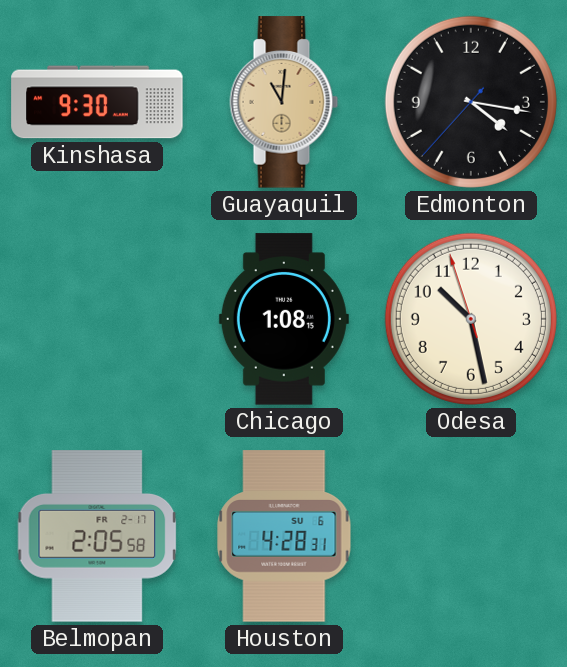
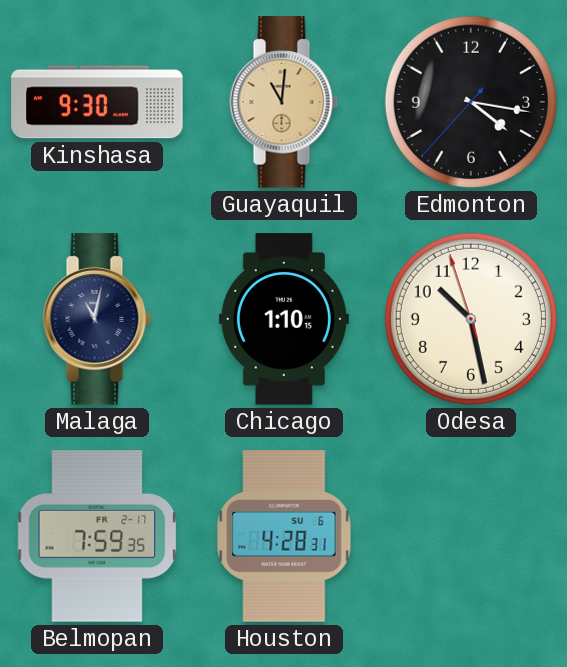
Malaga: none -> 11:02 (97, 319)
Chicago: 1:08 -> 1:10 (284, 319)
Belmopan: 2:05 -> 7:59 (97, 536)
